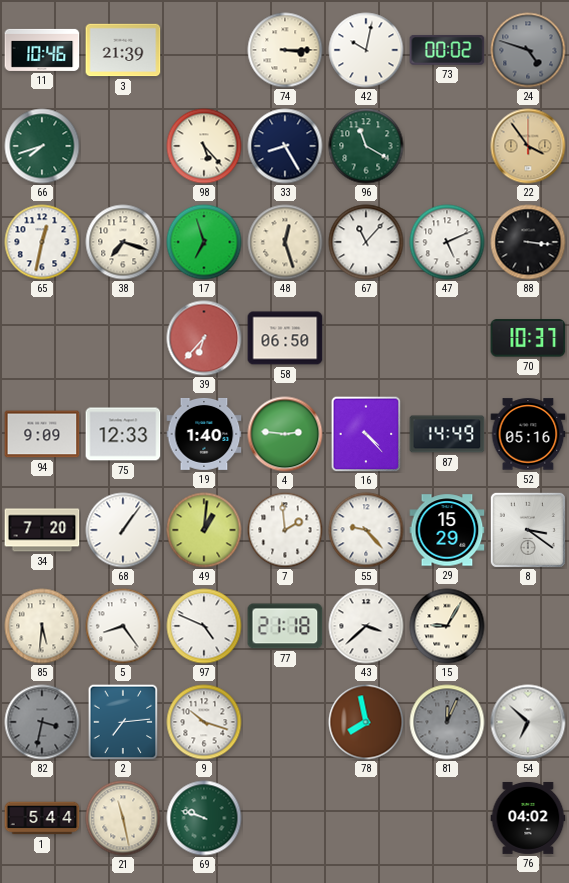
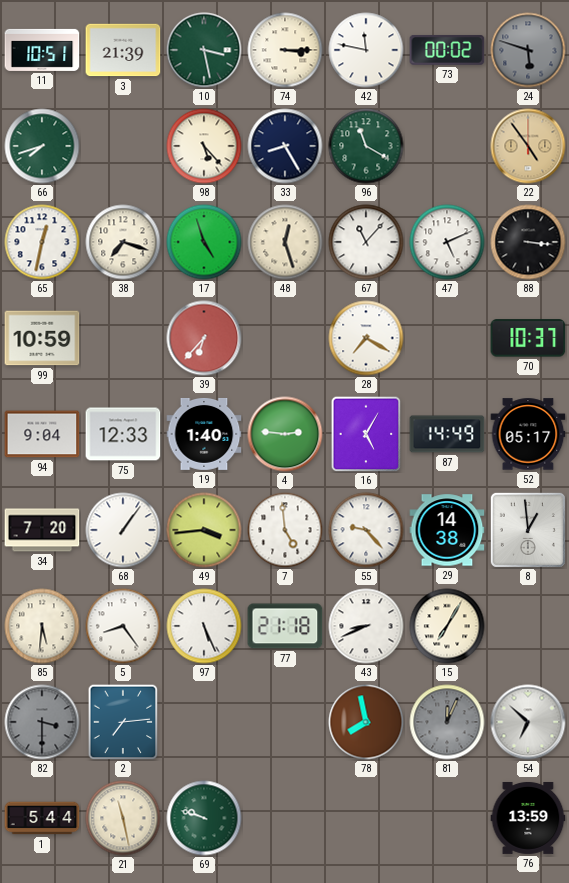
11: 10:46 -> 10:51 (42, 50)
10: none -> 3:28 (204, 50)
42: 10:02 -> 11:47 (366, 50)
24: 4:48 -> 5:48 (528, 50)
22: 3:54 -> 4:54 (528, 146)
17: 6:57 -> 4:57 (204, 242)
99: none -> 10:59 (42, 338)
58: 06:50 -> none (285, 338)
28: none -> 7:20 (366, 338)
94: 9:09 -> 9:04 (42, 434)
16: 4:23 -> 5:05 (366, 434)
52: 05:16 -> 05:17 (528, 434)
49: 1:01 -> 3:44 (204, 530)
7: 1:59 -> 4:59 (285, 530)
29: 15:29 -> 14:38 (447, 530)
8: 3:21 -> 12:59 (528, 530)
97: 4:49 -> 5:26 (204, 626)
43: 3:38 -> 8:41 (366, 626)
15: 9:05 -> 7:05 (447, 626)
82: 3:32 -> 3:30 (42, 722)
9: 10:18 -> none (204, 722)
76: 04:02 -> 13:59 (528, 818)
